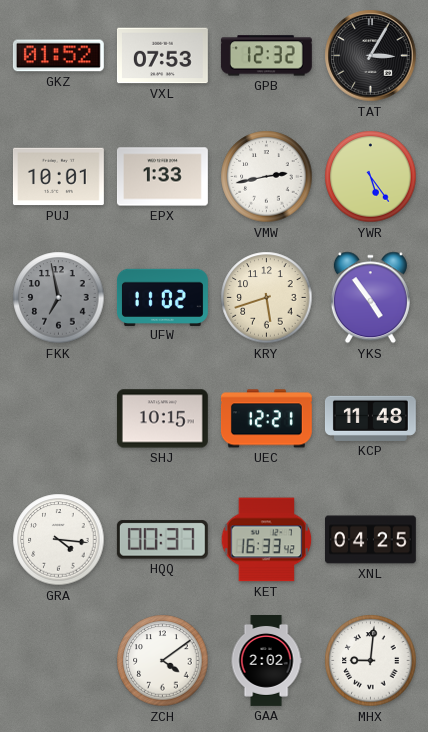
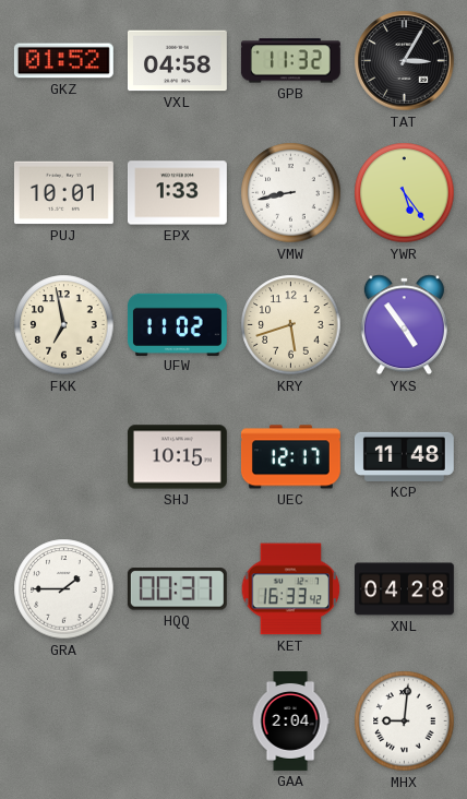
VXL: 07:53 -> 04:58 (177, 61)
GPB: 12:32 -> 11:32 (290, 61)
VMW: 2:43 -> 8:43 (291, 193)
FKK dial: grey -> cream (64, 325)
UEC: 12:21 -> 12:17 (290, 457)
GRA: 4:16 -> 1:45 (64, 589)
XNL: 04:25 -> 04:28 (405, 589)
ZCH: 4:09 -> none (163, 661)
GAA: 2:02 -> 2:04 (290, 722)
